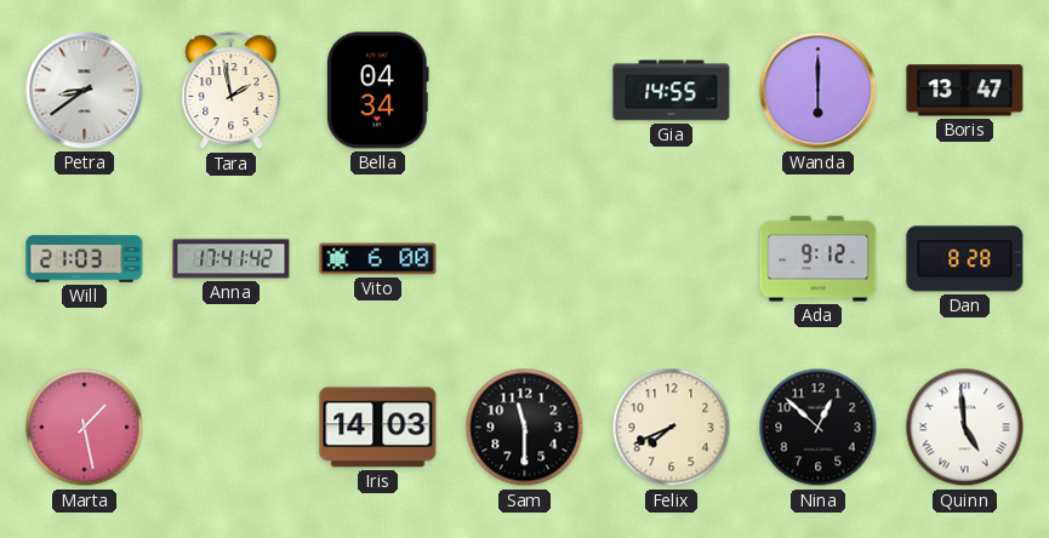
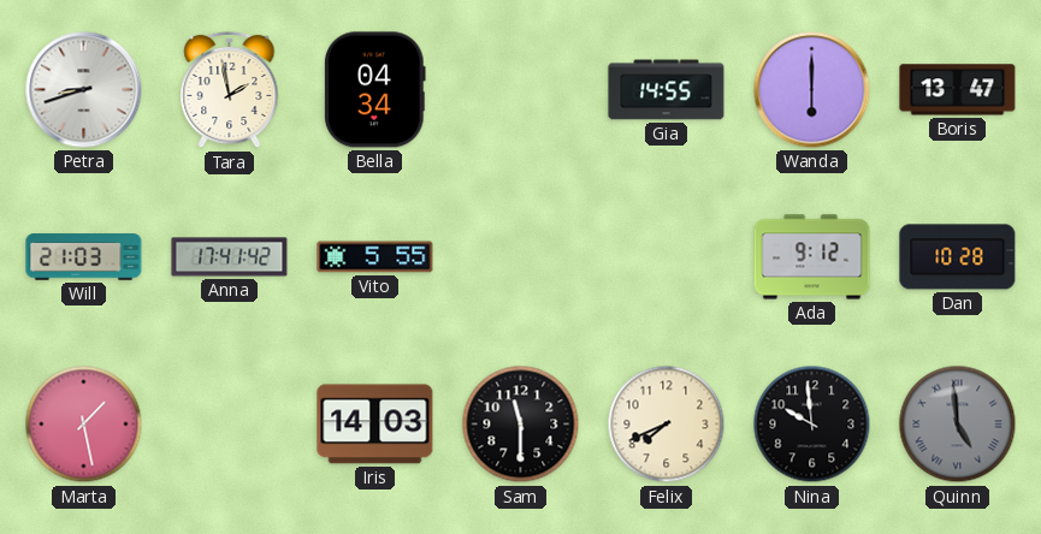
Petra: 8:39 -> 8:42 (84, 90)
Vito: 6:00 -> 5:55 (375, 257)
Dan: 8:28 -> 10:28 (958, 257)
Nina: 12:52 -> 9:59 (812, 425)
Quinn dial: white -> grey (958, 425)
